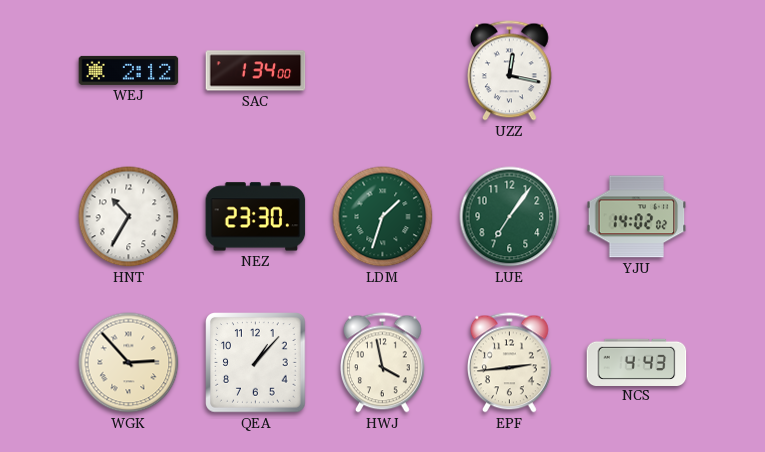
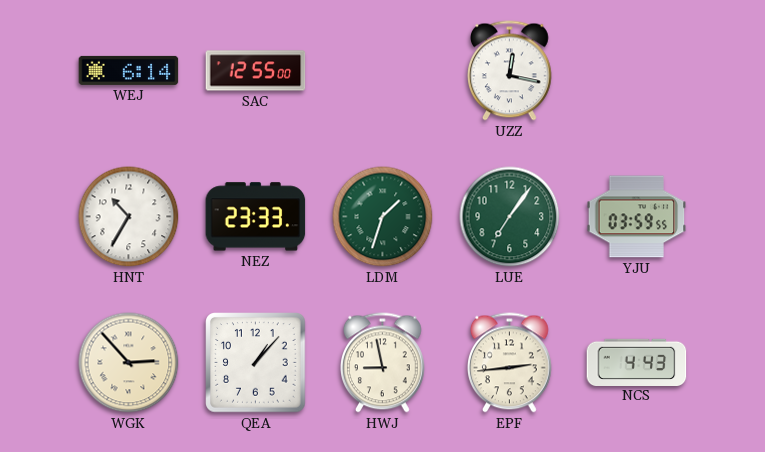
WEJ: 2:12 -> 6:14 (129, 70)
SAC: 1:34 -> 12:55 (256, 71)
NEZ: 23:30 -> 23:33 (256, 217)
YJU: 14:02 -> 03:59 (637, 217)
HWJ: 3:58 -> 8:58 (383, 363)
